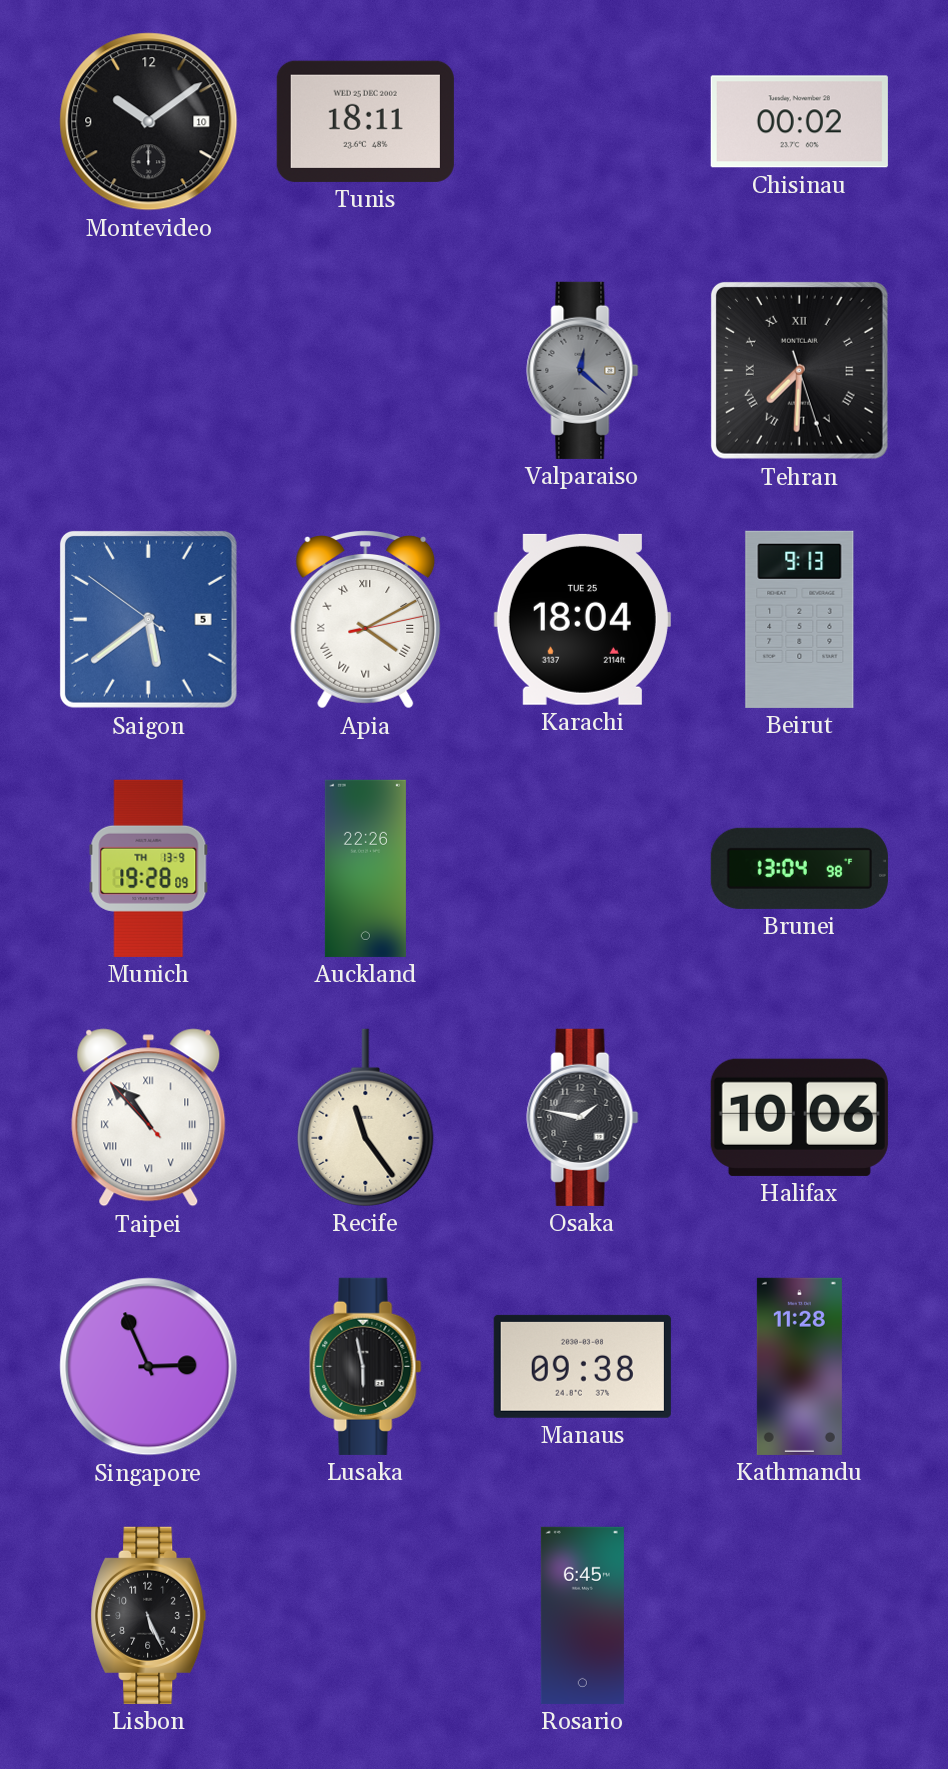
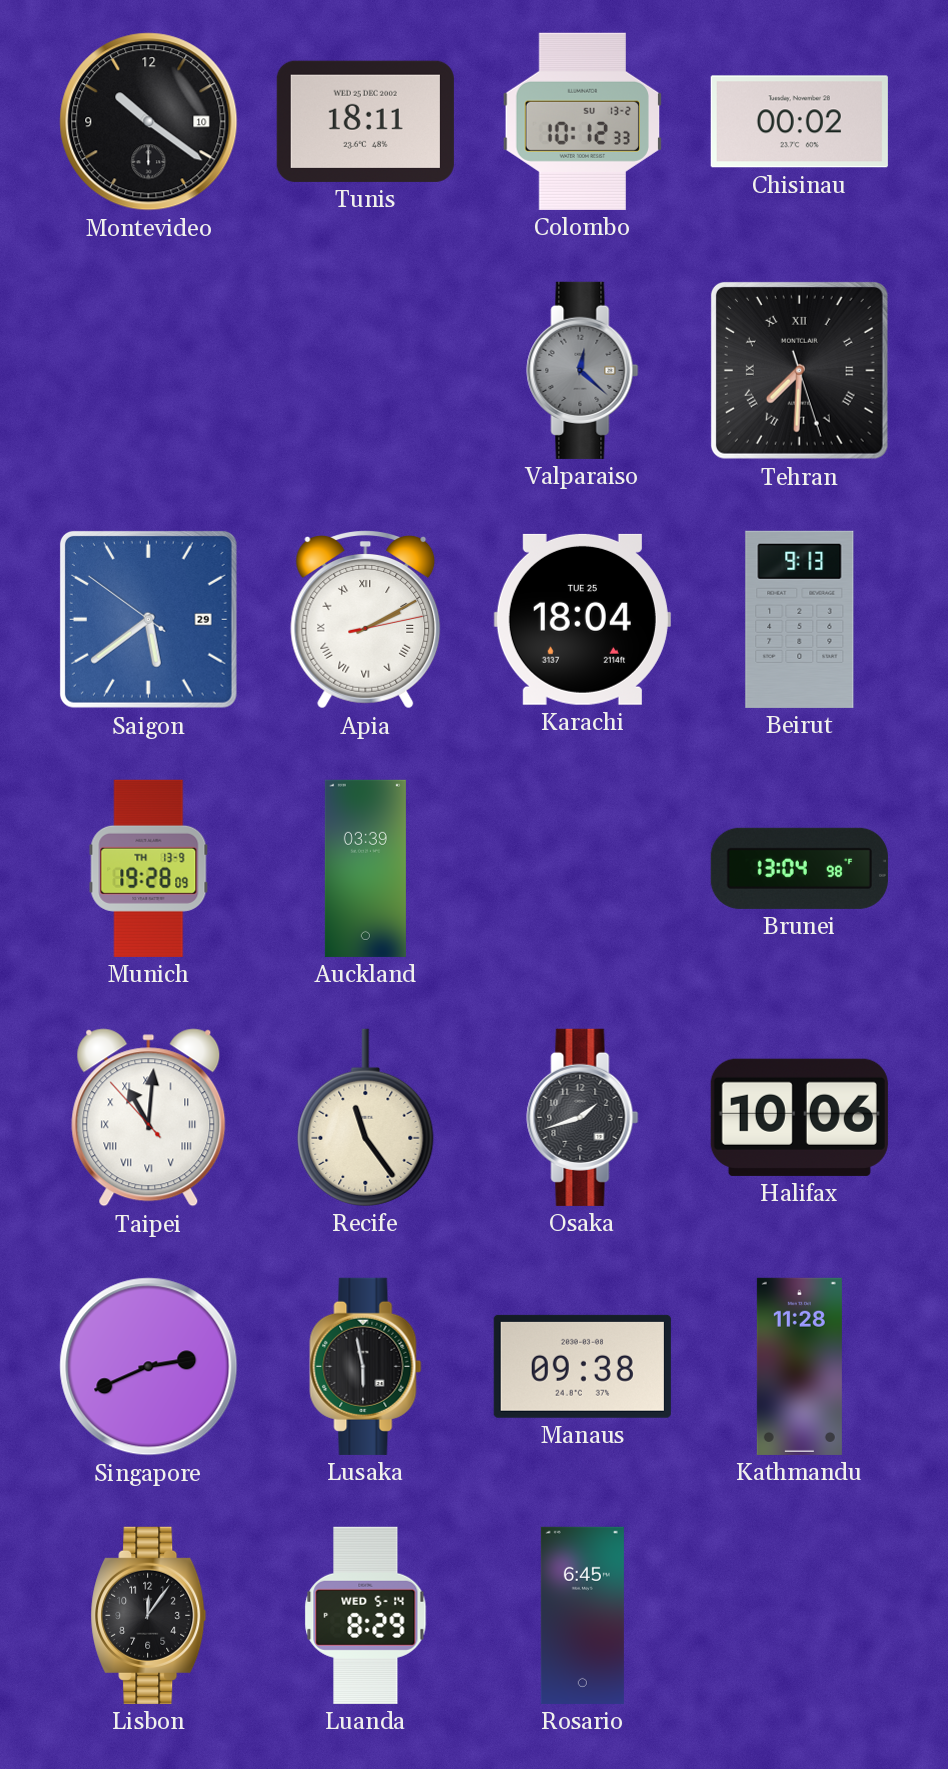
Montevideo: 10:09 -> 10:21 (149, 122)
Colombo: none -> 10:12 (583, 121)
Saigon date: 5 -> 29 (148, 619)
Apia: 4:10 -> 2:10 (366, 620)
Auckland: 22:26 -> 03:39 (365, 868)
Taipei: 10:52 -> 11:00 (149, 1118)
Osaka: 1:47 -> 1:42 (583, 1117)
Singapore: 2:56 -> 2:41 (149, 1367)
Lisbon: 5:26 -> 12:06 (149, 1615)
Luanda: none -> 8:29 (366, 1615)
